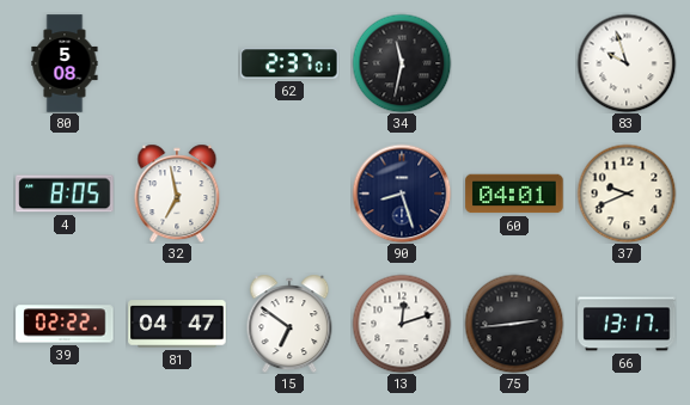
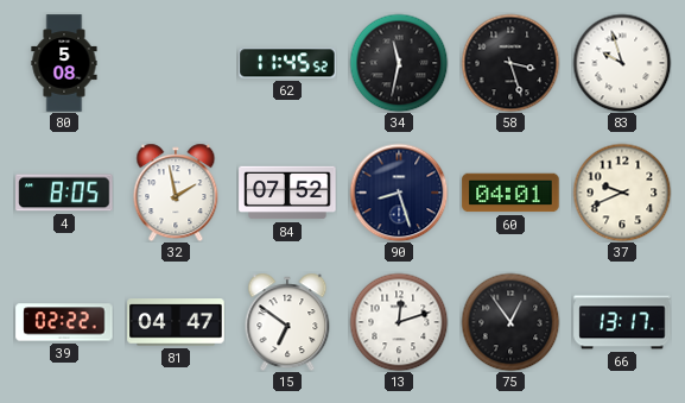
62: 2:37 -> 11:45 (287, 63)
58: none -> 3:27 (510, 63)
32: 6:58 -> 1:58 (176, 193)
84: none -> 07:52 (287, 193)
75: 2:44 -> 12:54 (510, 322)
